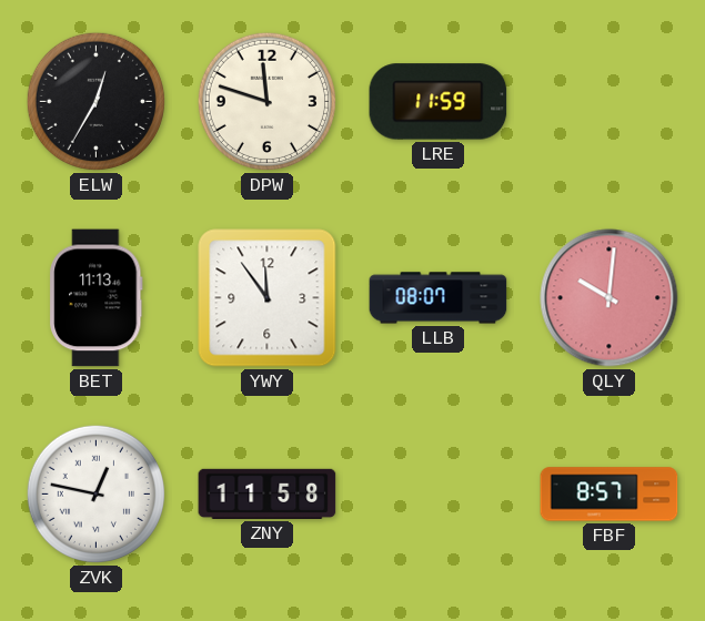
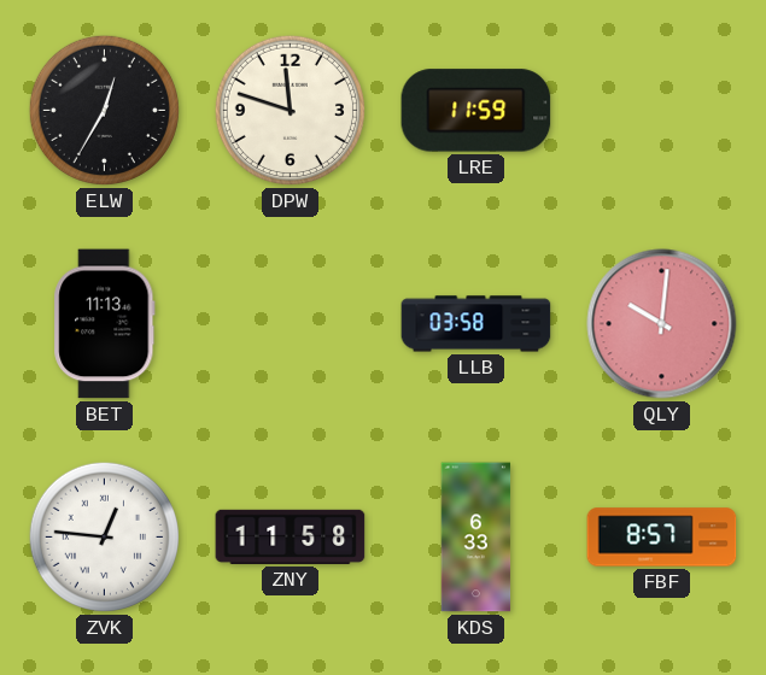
YWY: 11:54 -> none (268, 298)
LLB: 08:07 -> 03:58 (476, 324)
ZVK: 12:47 -> 12:46 (104, 536)
KDS: none -> 6:33 (476, 538)
